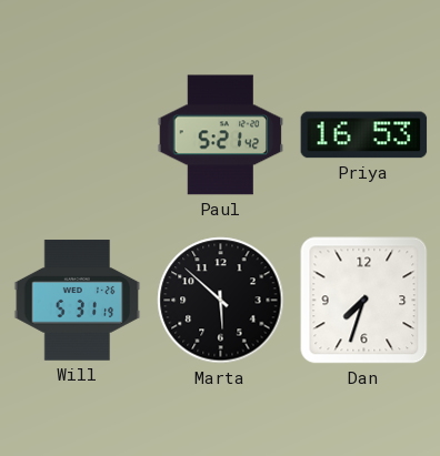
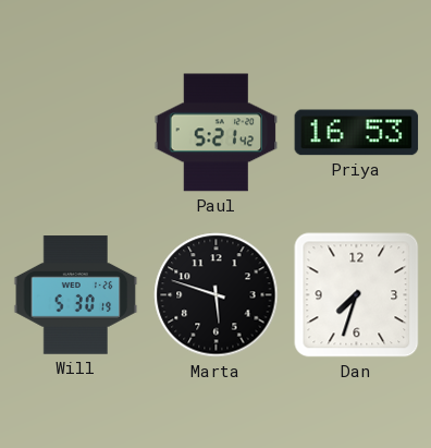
Will: 5:31 -> 5:30 (76, 295)
Marta: 5:52 -> 5:48 (217, 295)
